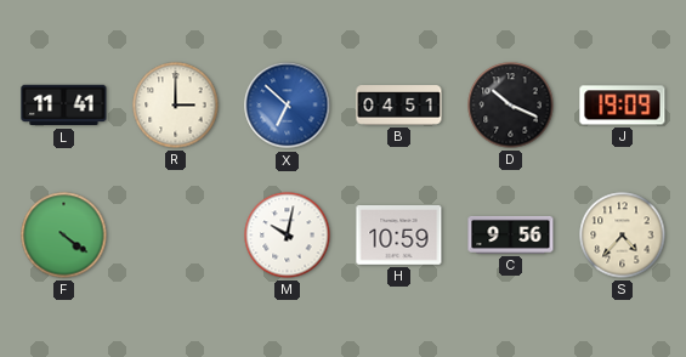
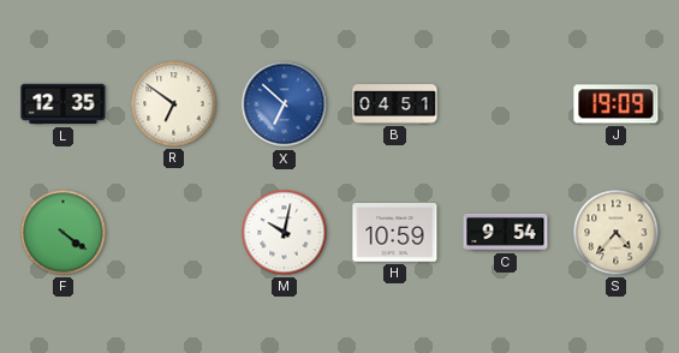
L: 11:41 -> 12:35 (64, 104)
R: 3:00 -> 6:51 (174, 104)
D: 10:19 -> none (511, 106)
C: 9:56 -> 9:54 (506, 232)
